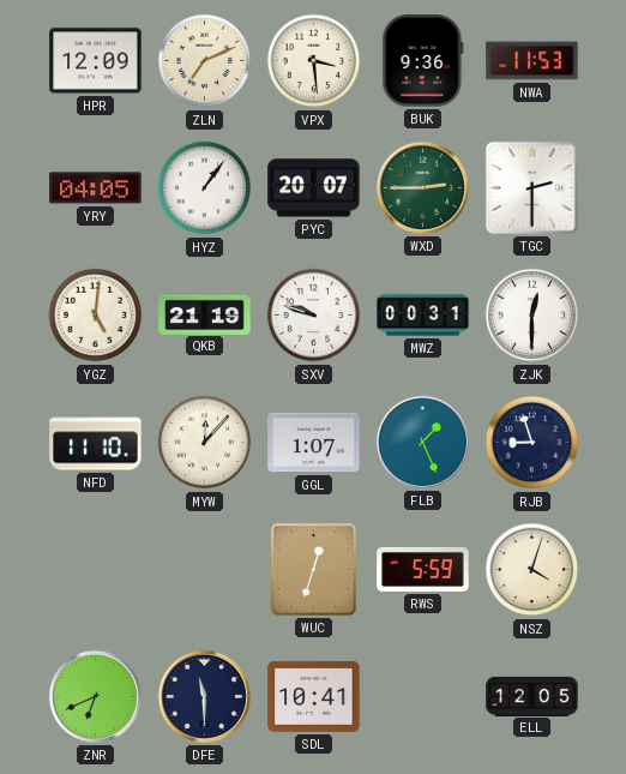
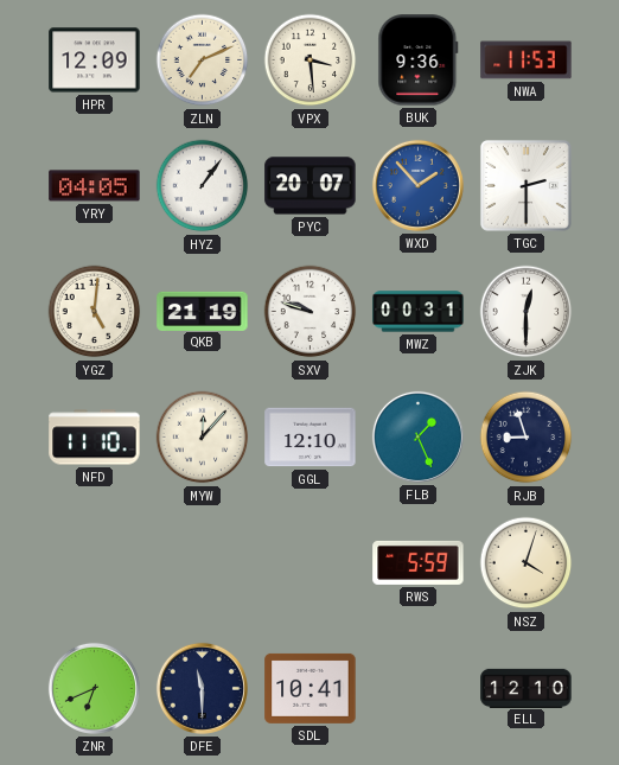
WXD: 2:45 -> 1:53 (417, 185)
WXD dial: green -> blue (417, 185)
GGL: 1:07 -> 12:10 (311, 438)
WUC: 12:33 -> none (313, 569)
ELL: 12:05 -> 12:10 (527, 688)
